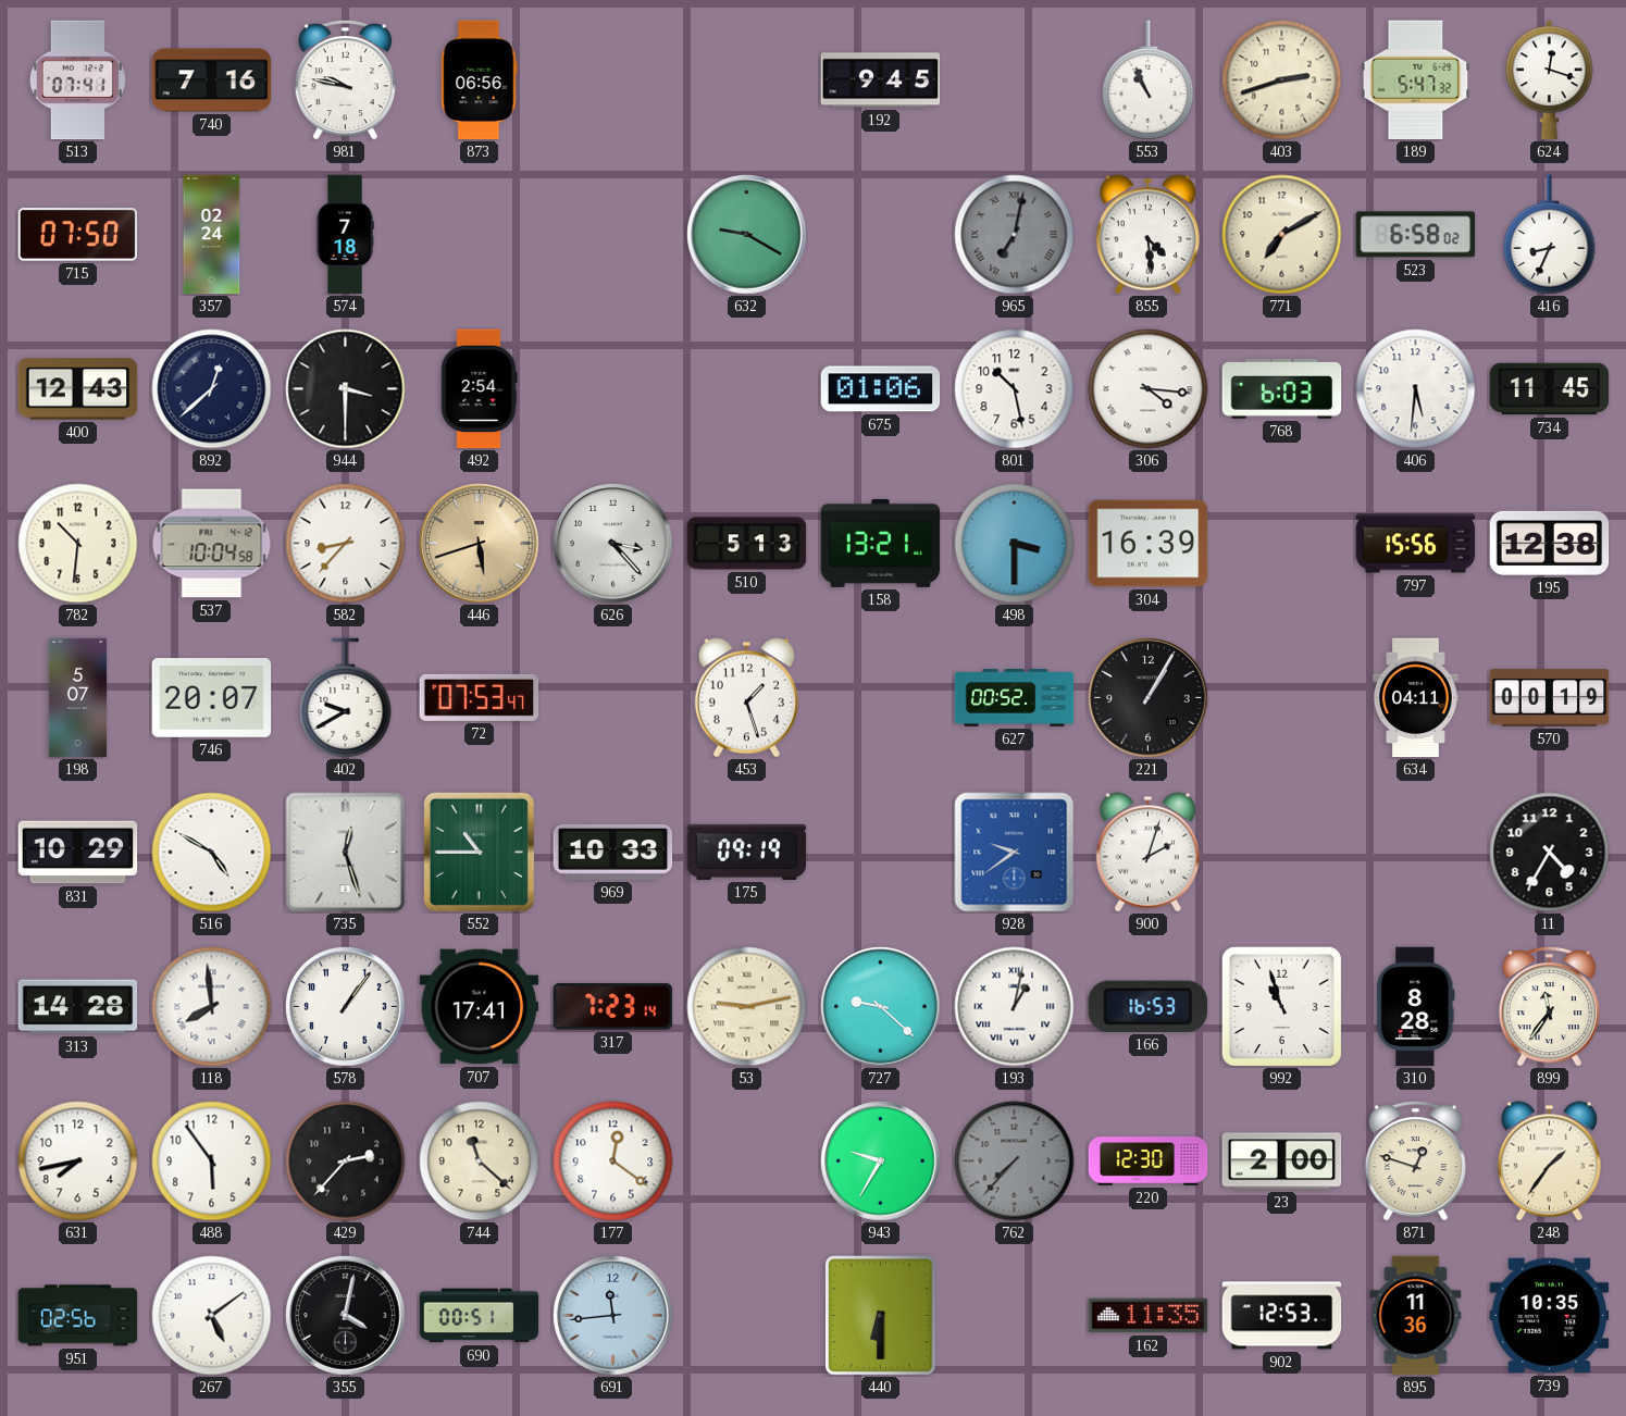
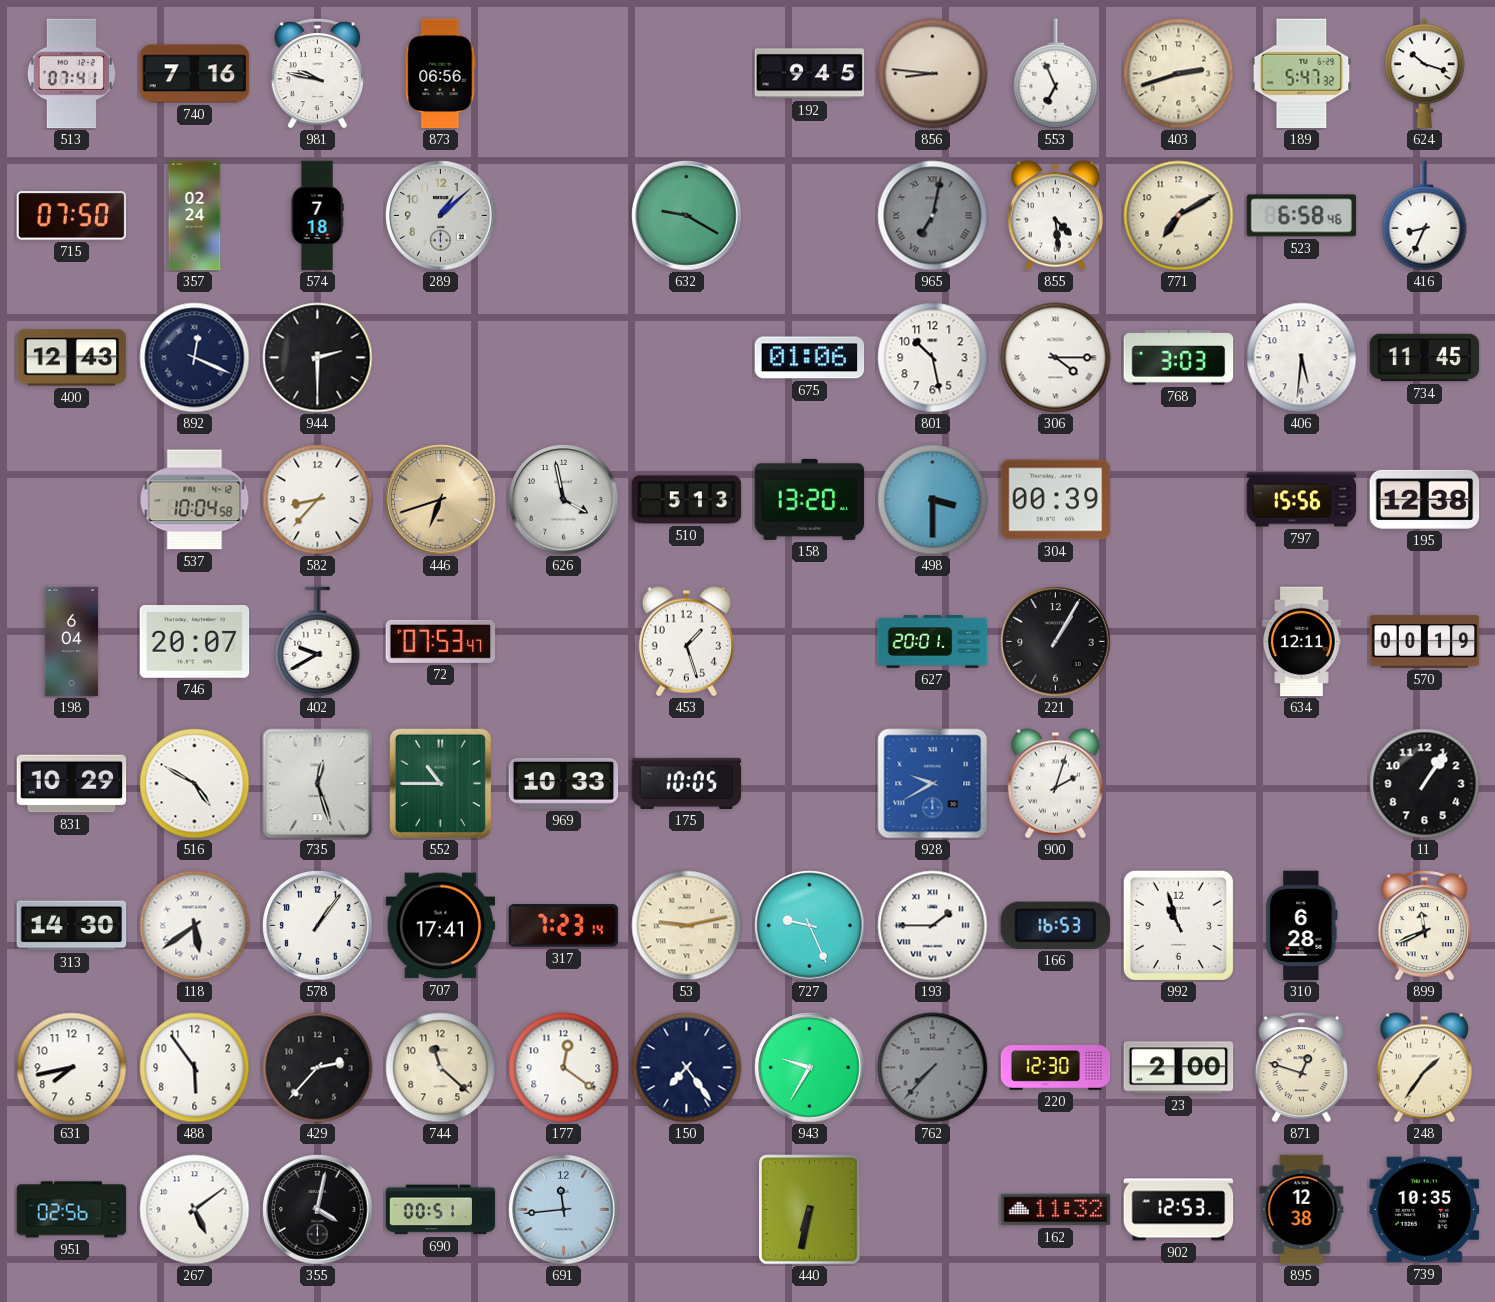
856: none -> 8:46 (933, 74)
553: 10:56 -> 6:56 (1056, 74)
624: 12:18 -> 10:18 (1425, 74)
289: none -> 1:08 (441, 216)
523: 6:58:02 -> 6:58:46 (1302, 216)
892: 12:38 -> 12:19 (195, 358)
944: 3:30 -> 2:30 (318, 358)
492: 2:54 -> none (479, 389)
306: 4:16 -> 4:15 (1056, 358)
768: 6:03 -> 3:03 (1179, 358)
782: 10:31 -> none (78, 544)
446: 5:42 -> 6:42 (441, 500)
626: 3:23 -> 3:58 (564, 500)
158: 13:21 -> 13:20 (810, 499)
304: 16:39 -> 00:39 (1056, 500)
198: 5:07 -> 6:04 (72, 642)
627: 00:52 -> 20:01 (933, 642)
634: 04:11 -> 12:11 (1302, 642)
175: 09:19 -> 10:05 (687, 783)
928: 9:39 -> 9:40 (933, 784)
11: 4:35 -> 1:06 (1425, 784)
313: 14:28 -> 14:30 (72, 926)
118: 7:59 -> 5:39 (195, 926)
727: 9:22 -> 9:26 (810, 926)
193: 1:02 -> 1:45 (933, 926)
310: 8:28 -> 6:28 (1302, 926)
899: 11:36 -> 11:41 (1424, 926)
150: none -> 7:24 (687, 1068)
440: 6:30 -> 6:32 (810, 1210)
162: 11:35 -> 11:32 (1056, 1210)
895: 11:36 -> 12:38 (1302, 1210)
